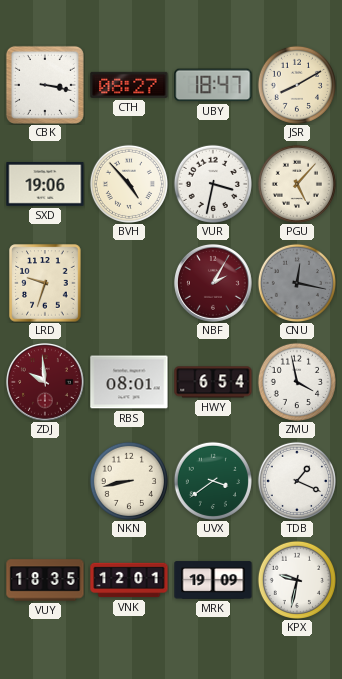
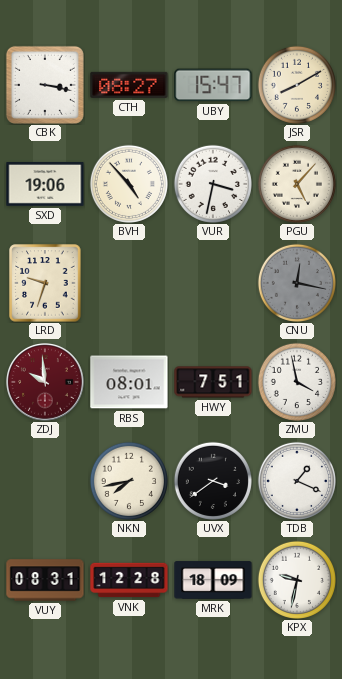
UBY: 18:47 -> 15:47 (213, 85)
NBF: 2:05 -> none (214, 284)
HWY: 6:54 -> 7:51 (213, 382)
NKN: 8:43 -> 7:43 (129, 481)
UVX dial: green -> black (213, 481)
VUY: 18:35 -> 08:31 (45, 580)
VNK: 12:01 -> 12:28 (129, 580)
MRK: 19:09 -> 18:09 (213, 580)
